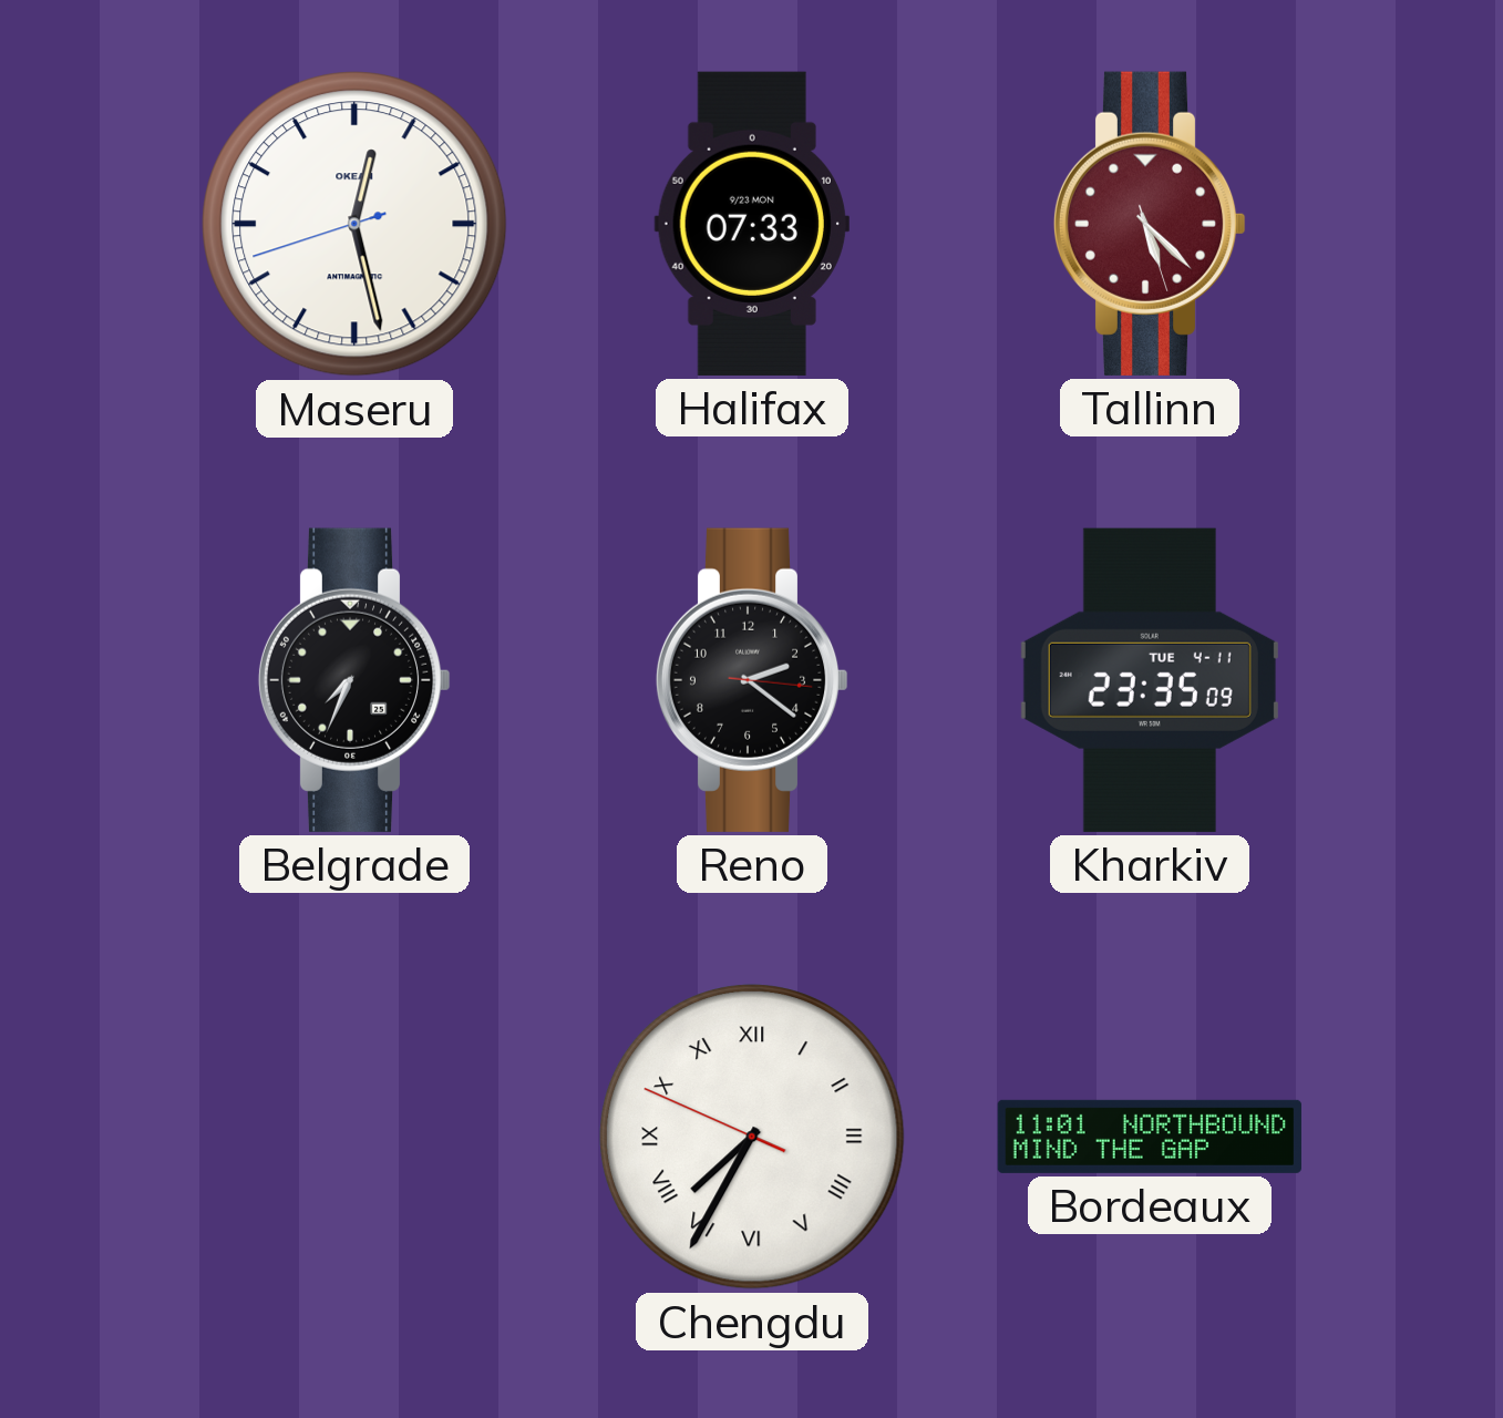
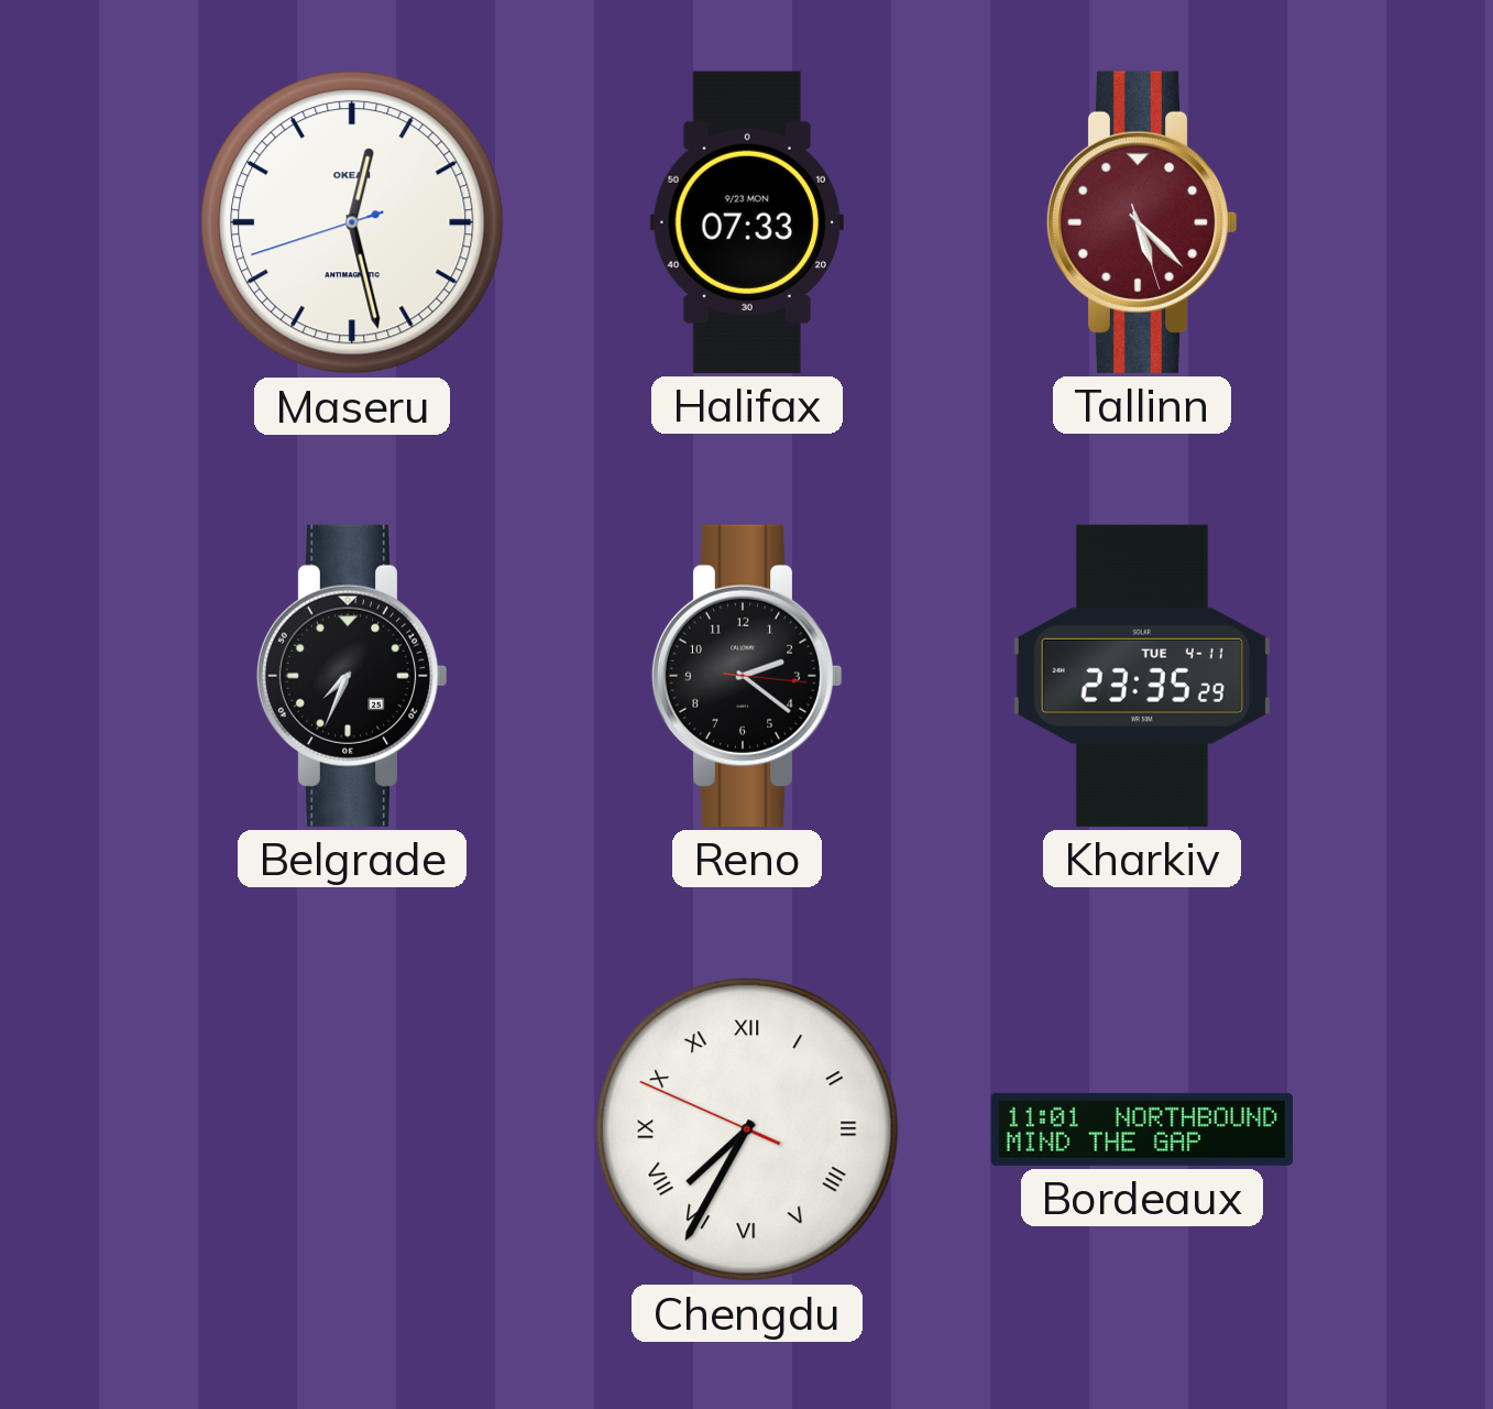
Kharkiv: 23:35:09 -> 23:35:29 (1142, 676)
